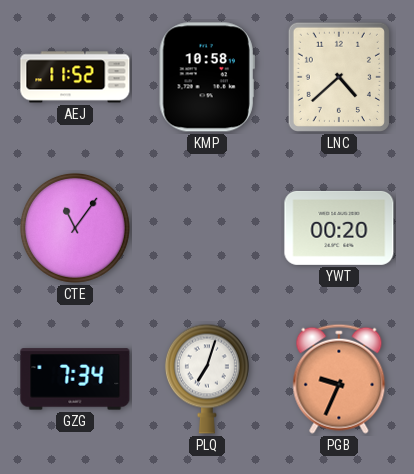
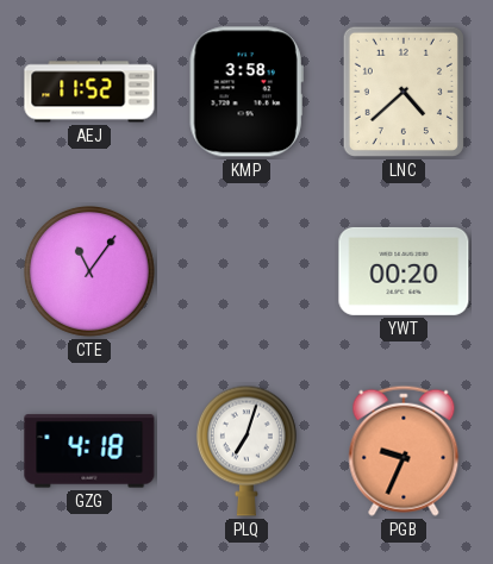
KMP: 10:58 -> 3:58 (246, 92)
GZG: 7:34 -> 4:18 (89, 451)
